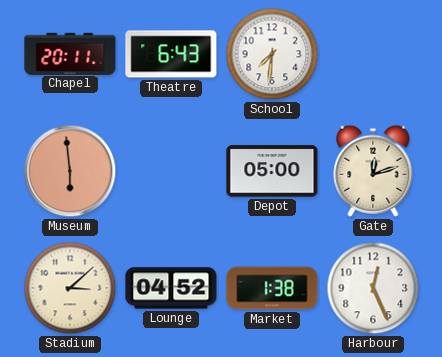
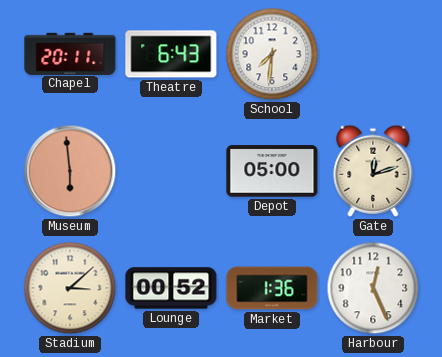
Lounge: 04:52 -> 00:52 (171, 288)
Market: 1:38 -> 1:36 (272, 288)
